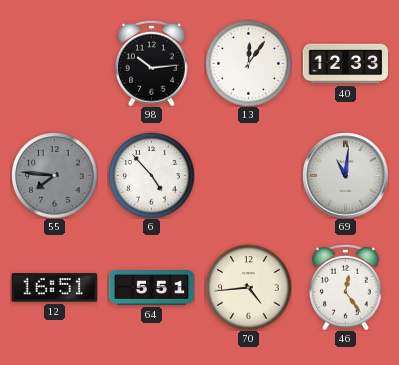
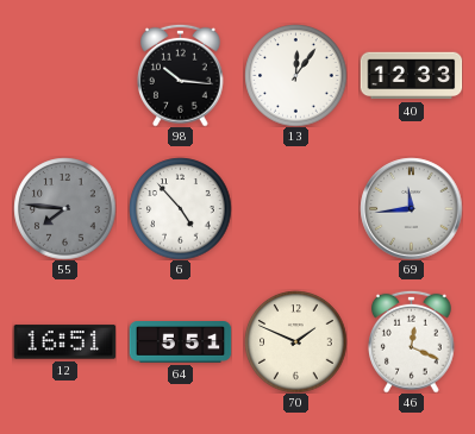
98: 10:14 -> 10:16 (181, 75)
69: 11:01 -> 11:44 (411, 208)
70: 4:44 -> 1:49 (295, 341)
46: 12:24 -> 12:19 (412, 341)
